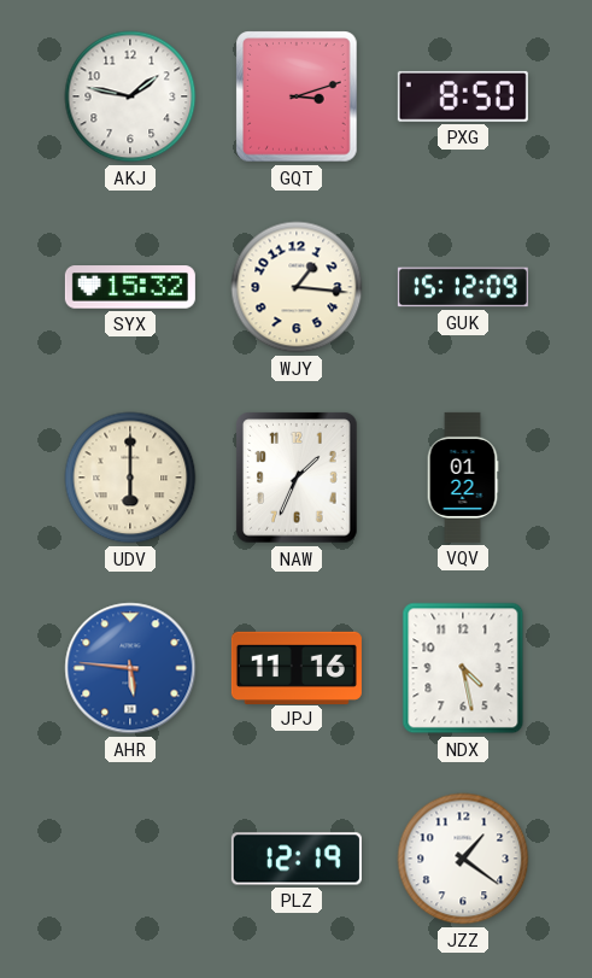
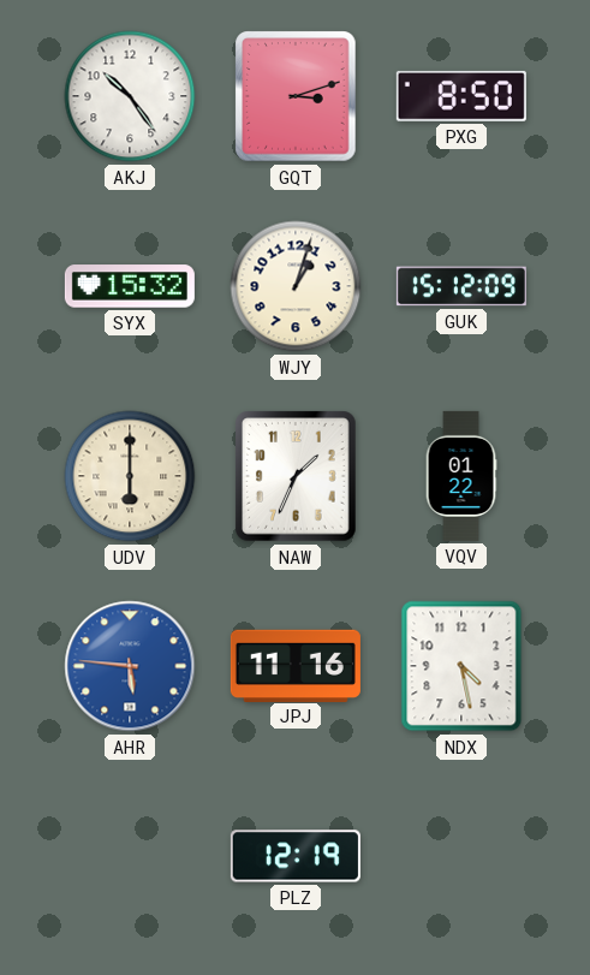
AKJ: 1:47 -> 10:24 (130, 96)
WJY: 1:16 -> 1:03 (296, 286)
JZZ: 1:21 -> none (463, 859)
